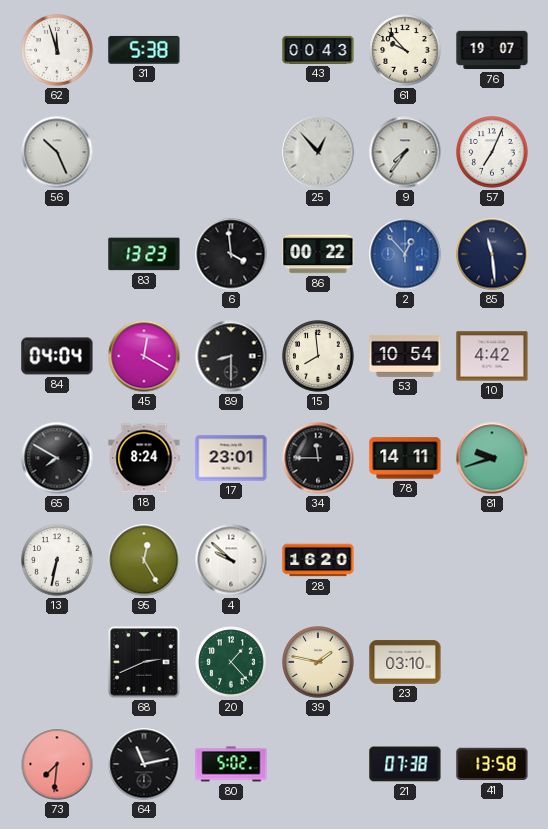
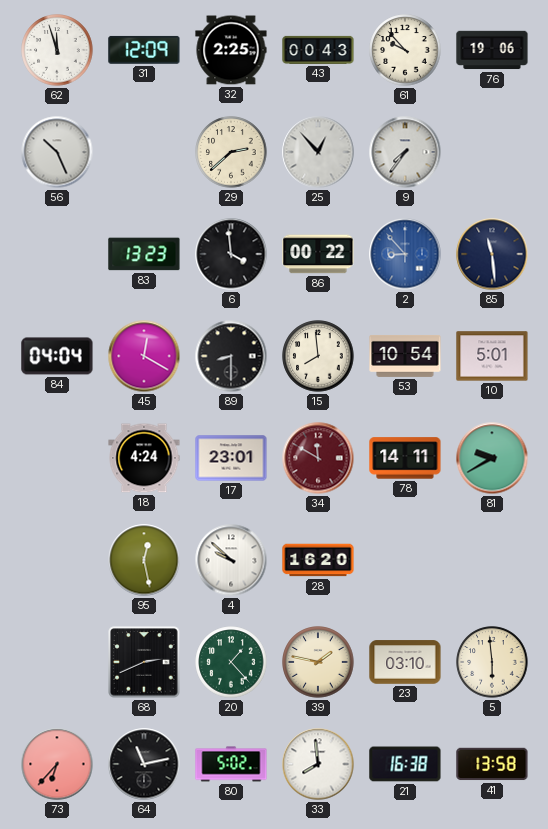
31: 5:38 -> 12:09 (144, 50)
32: none -> 2:25 (231, 50)
76: 19:07 -> 19:06 (492, 50)
29: none -> 2:38 (231, 152)
57: 7:04 -> none (492, 152)
2: 12:53 -> 8:53 (405, 254)
10: 4:42 -> 5:01 (492, 356)
65: 7:50 -> none (57, 458)
18: 8:24 -> 4:24 (144, 458)
34: 11:45 -> 11:50 (318, 458)
34 dial: black -> burgundy (318, 458)
81: 9:42 -> 9:40 (492, 458)
13: 6:32 -> none (57, 560)
95: 12:25 -> 12:28 (144, 560)
5: none -> 5:59 (492, 662)
73: 7:31 -> 6:37 (57, 764)
33: none -> 7:59 (318, 764)
21: 07:38 -> 16:38 (405, 764)
